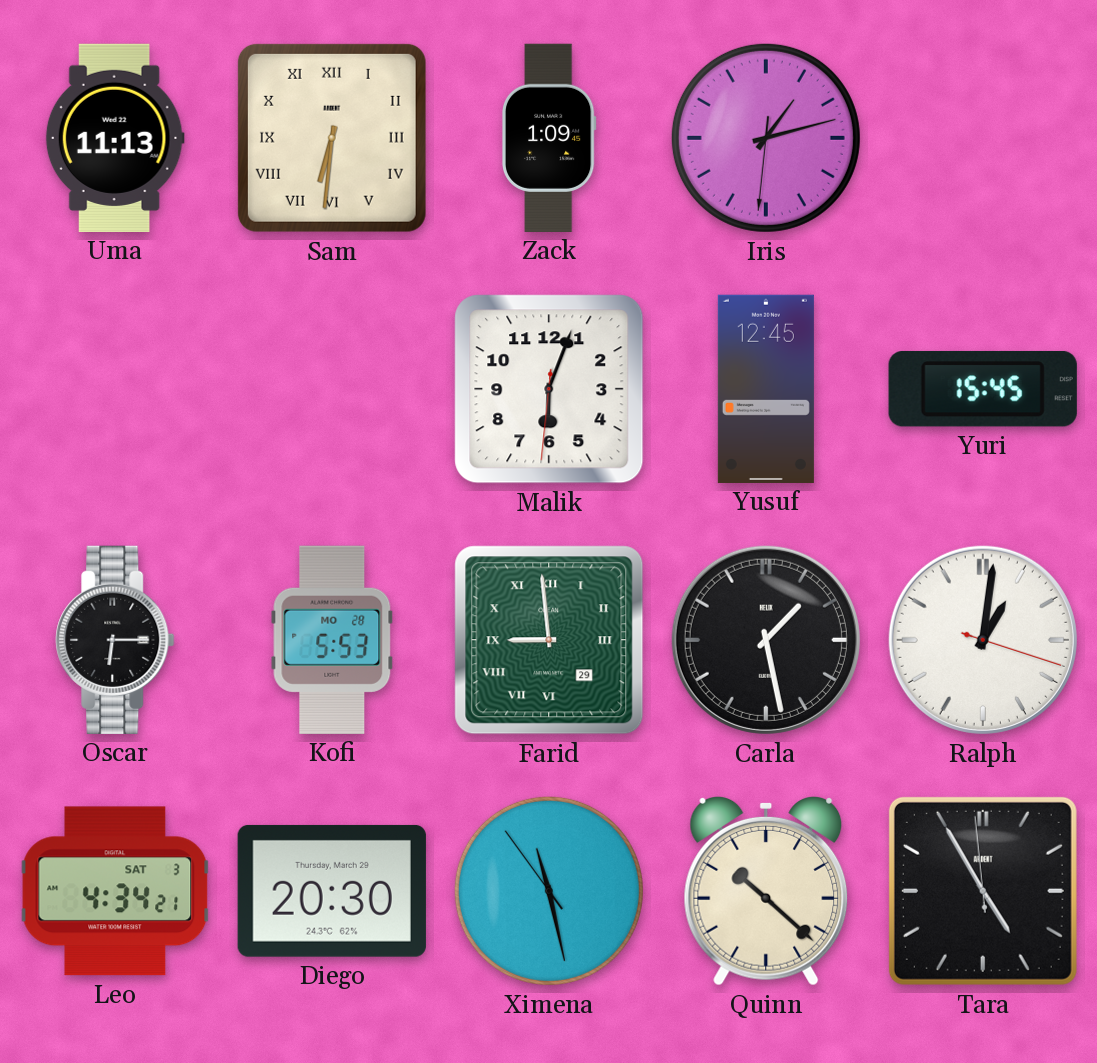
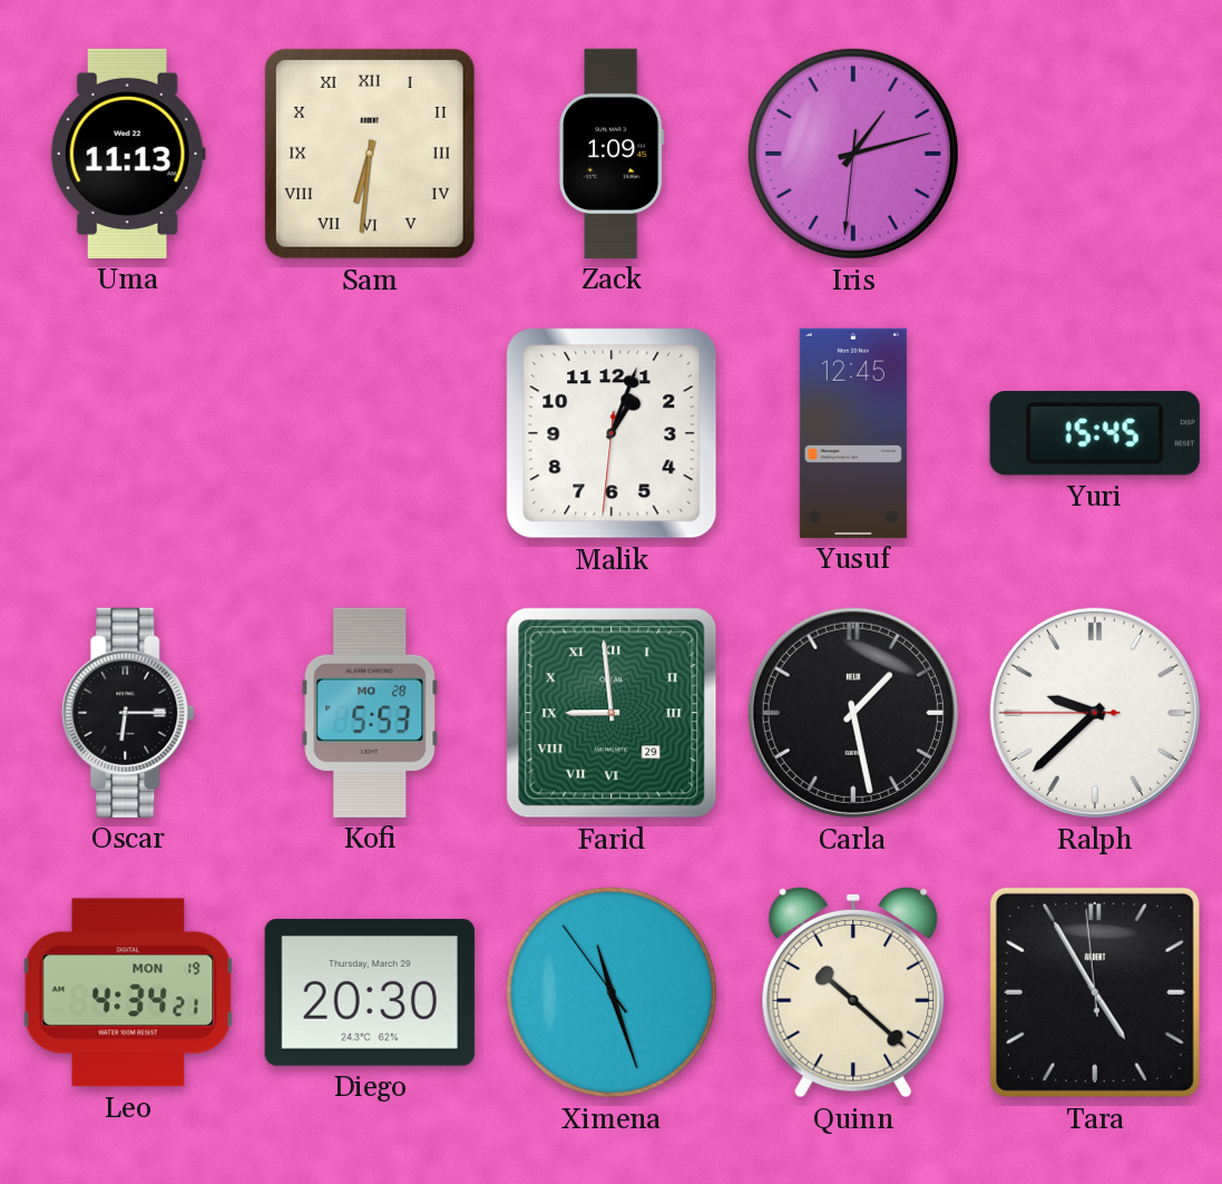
Malik: 6:03 -> 1:03 (612, 433)
Ralph: 1:01 -> 9:37 (1095, 713)
Leo date: SAT 3 -> MON 19 (128, 992)
Ximena: 11:27 -> 11:26 (612, 992)
